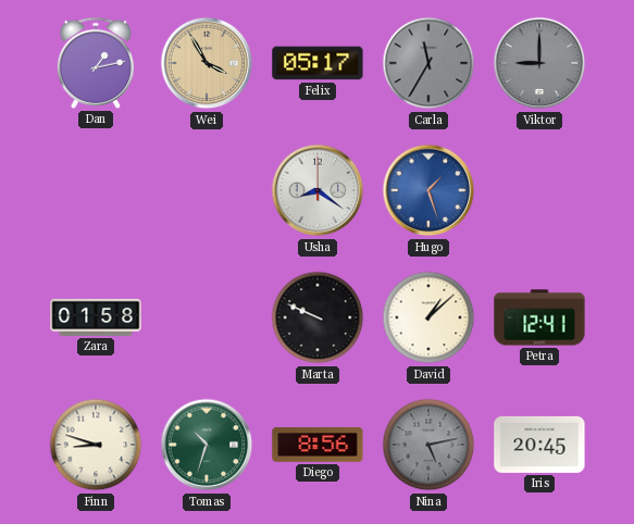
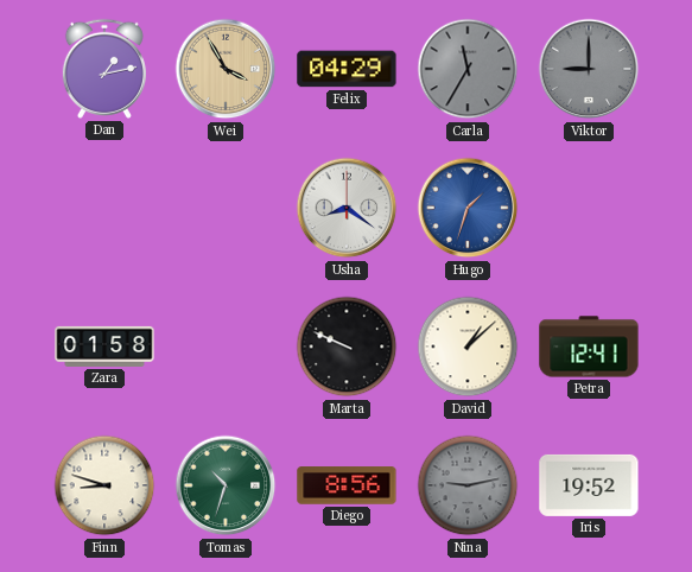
Felix: 05:17 -> 04:29 (347, 69)
Hugo: 1:27 -> 1:33 (468, 208)
Nina: 5:13 -> 9:13 (468, 485)
Iris: 20:45 -> 19:52 (589, 485)
